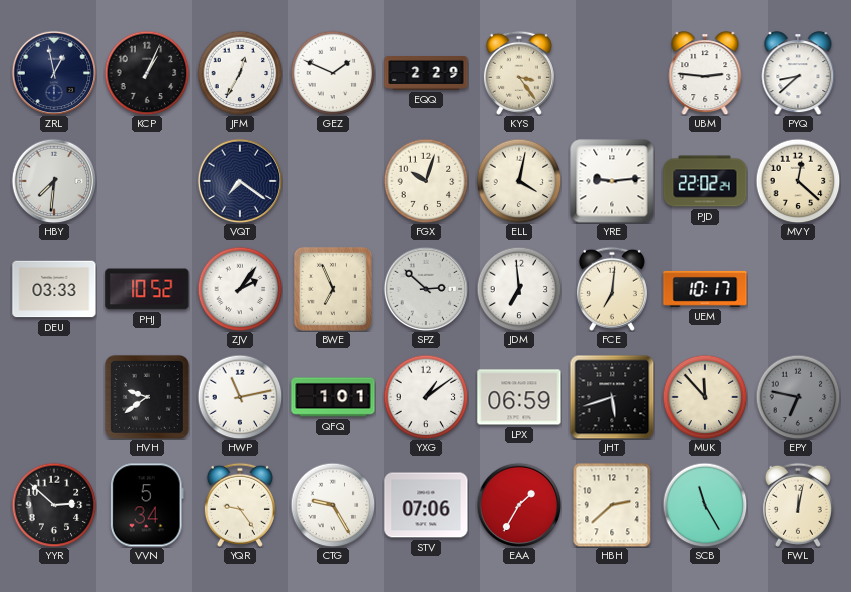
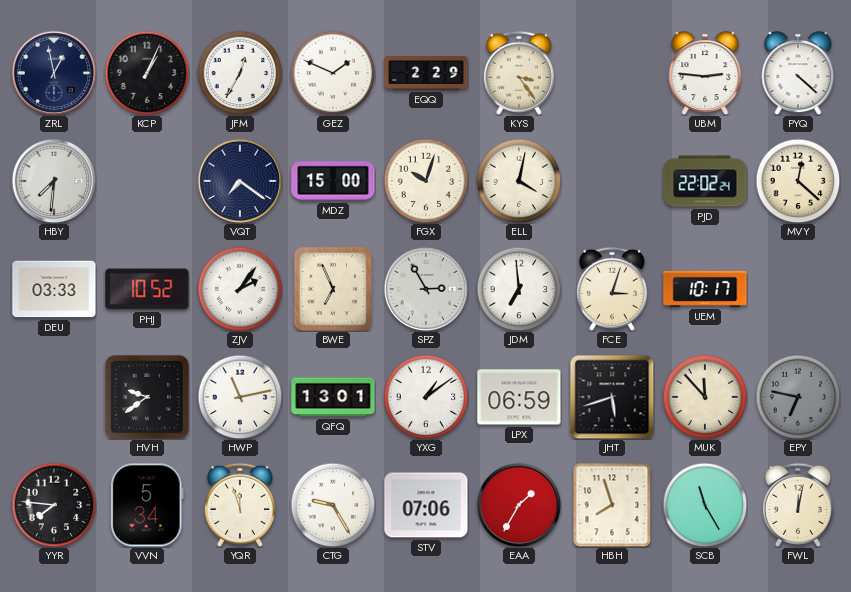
PYQ: 8:38 -> 4:22 (798, 73)
MDZ: none -> 15:00 (333, 181)
YRE: 9:14 -> none (612, 181)
SPZ: 2:52 -> 2:55 (426, 289)
FCE: 7:01 -> 3:03 (612, 289)
QFQ: 1:01 -> 13:01 (333, 397)
YYR: 2:52 -> 7:46 (54, 505)
YQR: 9:24 -> 11:57 (240, 505)
HBH: 2:38 -> 7:57 (612, 505)
